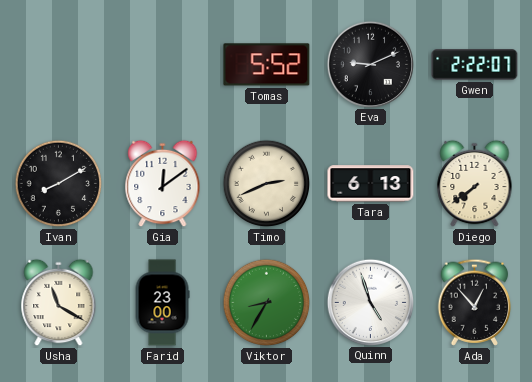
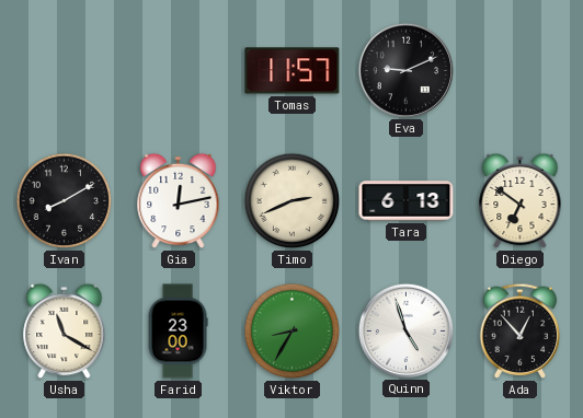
Tomas: 5:52 -> 11:57 (293, 71)
Gwen: 2:22 -> none (475, 65)
Gia: 12:09 -> 12:13 (179, 201)
Diego: 7:39 -> 6:51 (521, 201)
